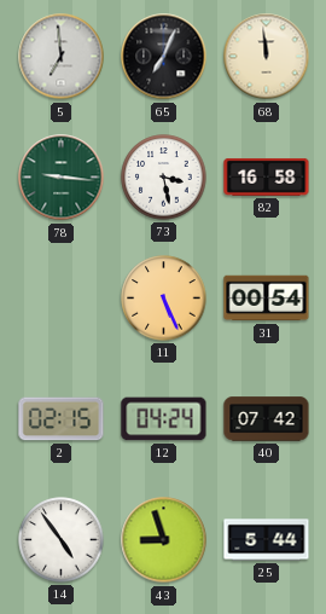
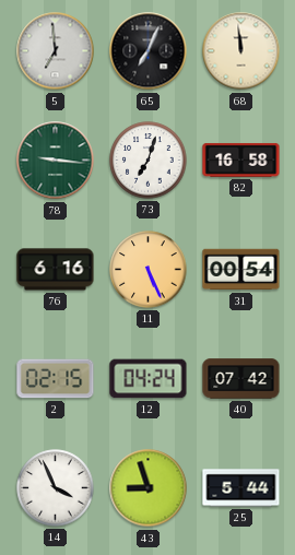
73: 3:28 -> 7:03 (149, 161)
76: none -> 6:16 (56, 270)
14: 4:54 -> 3:56 (56, 488)
